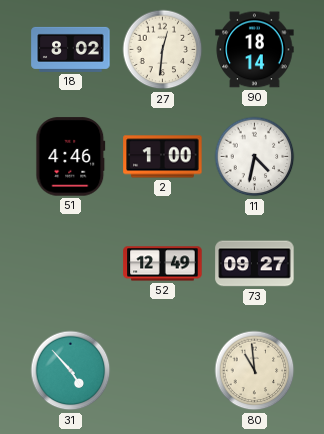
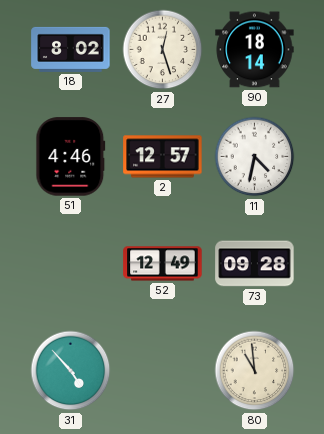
27: 12:31 -> 12:27 (163, 50)
2: 1:00 -> 12:57 (163, 157)
73: 09:27 -> 09:28 (255, 264)
